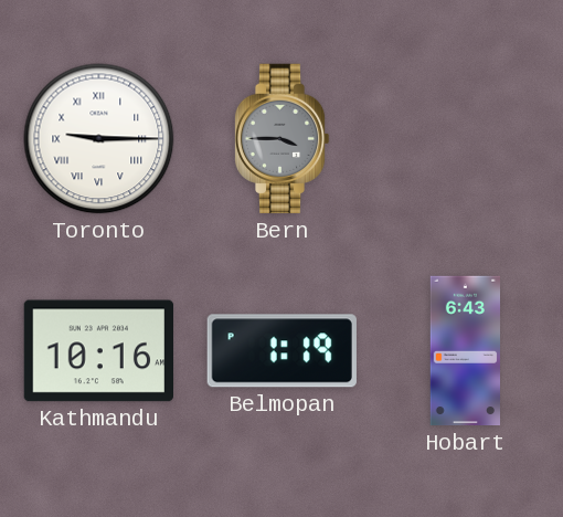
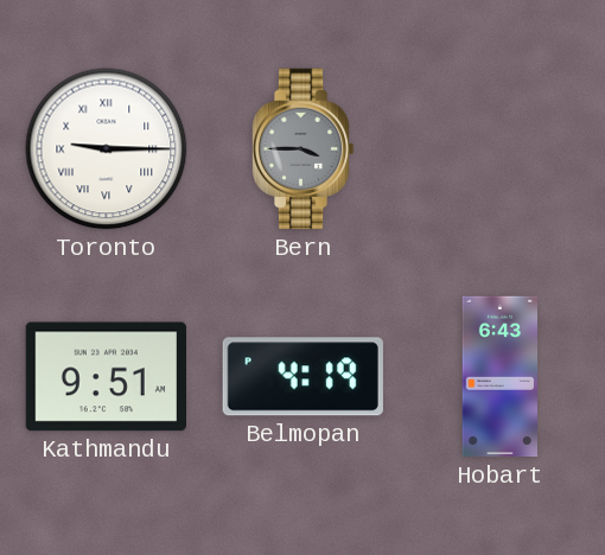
Kathmandu: 10:16 -> 9:51 (106, 377)
Belmopan: 1:19 -> 4:19 (302, 377)
